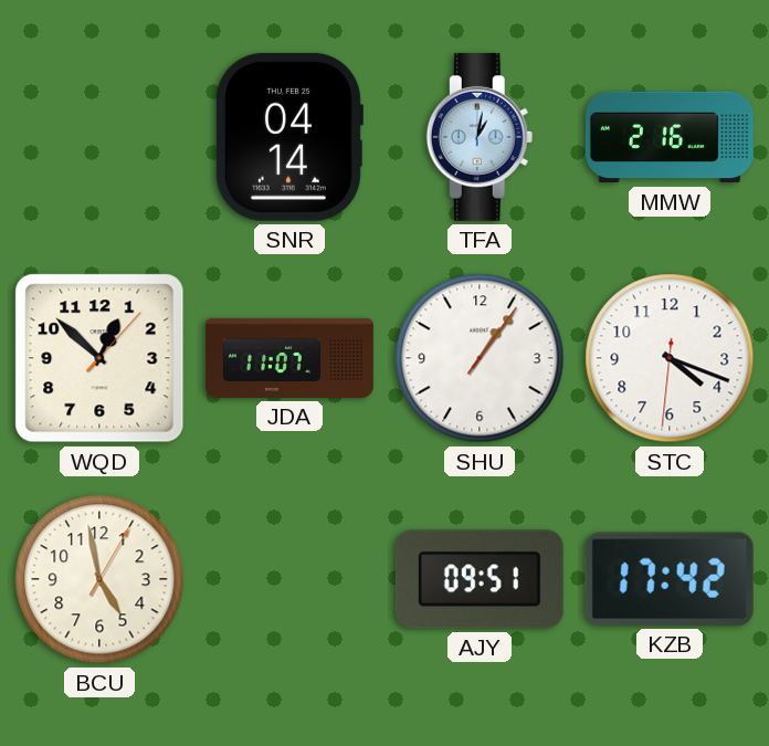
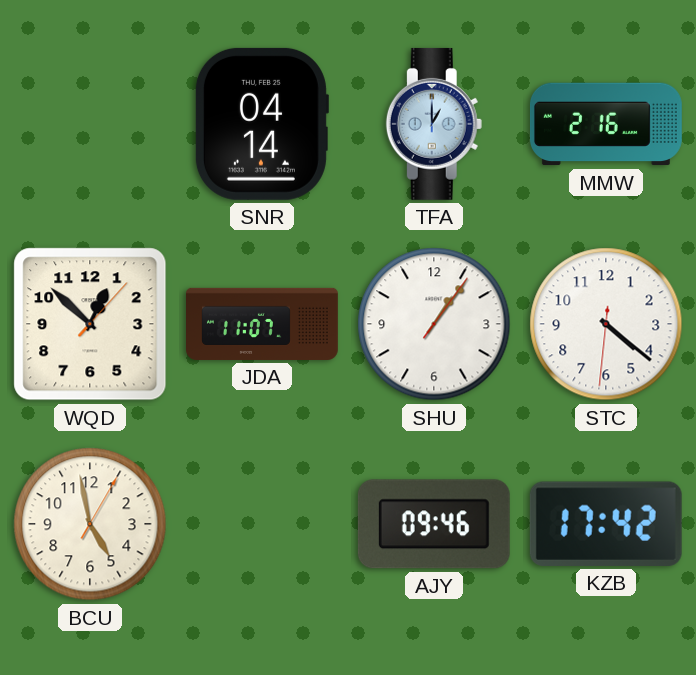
TFA: 1:02 -> 1:00 (434, 124)
STC: 4:18 -> 4:21 (606, 324)
AJY: 09:51 -> 09:46 (434, 524)
